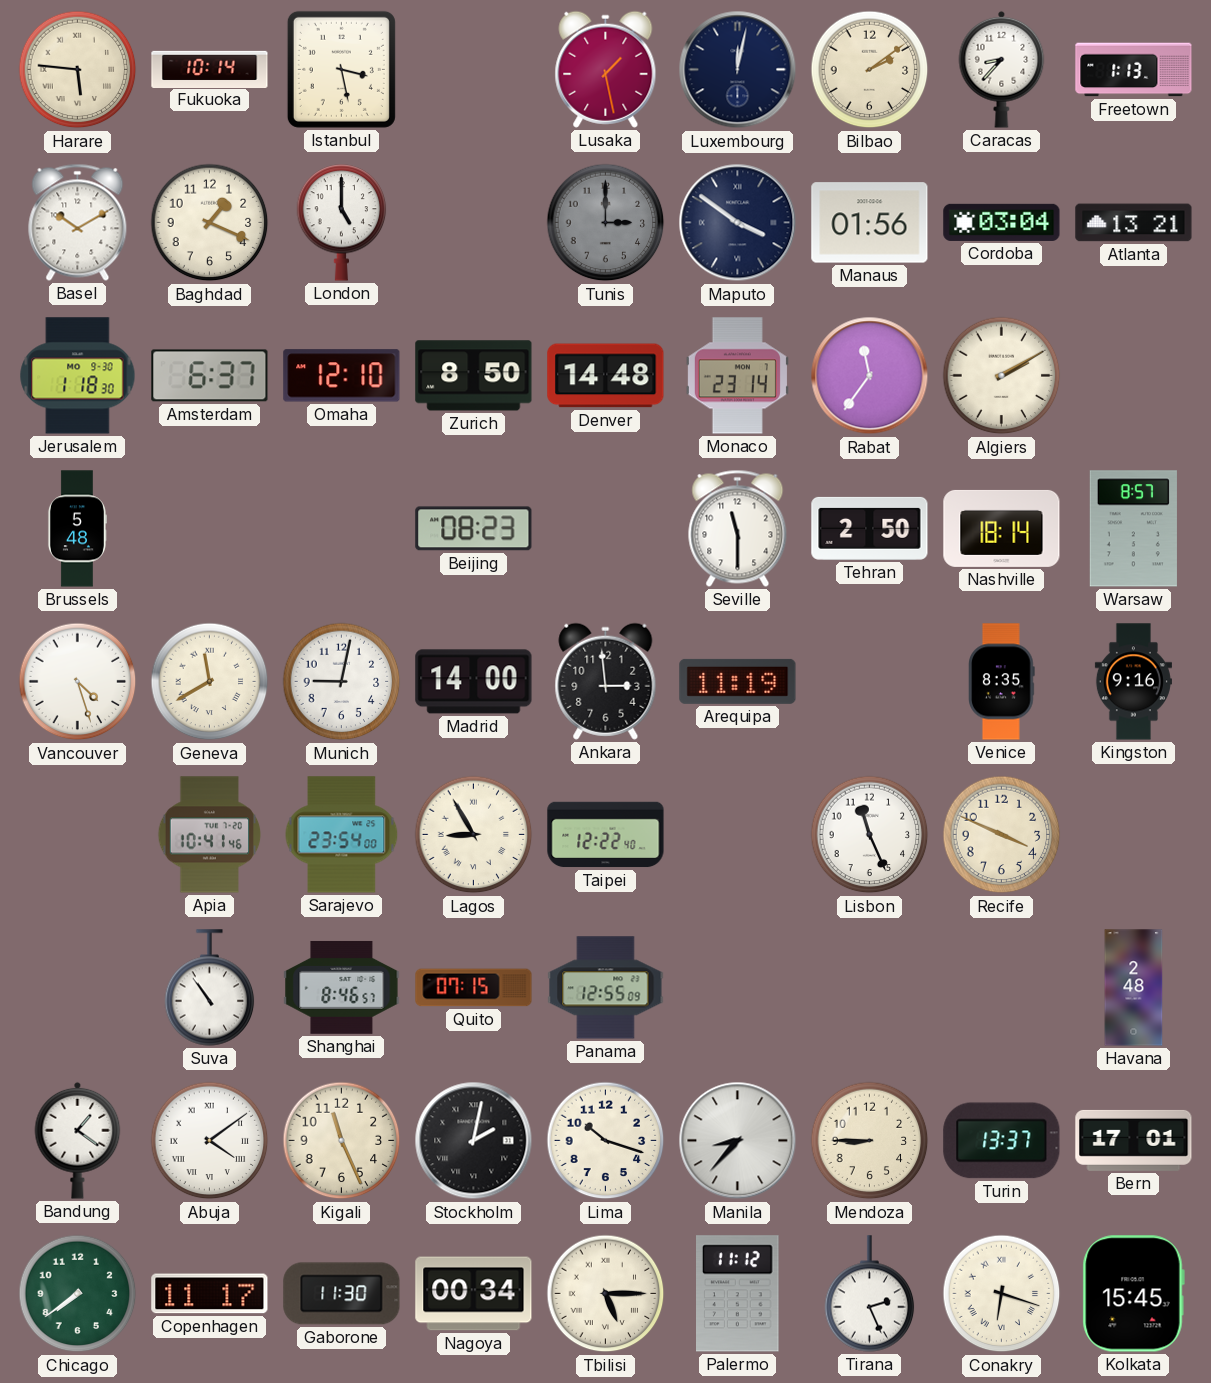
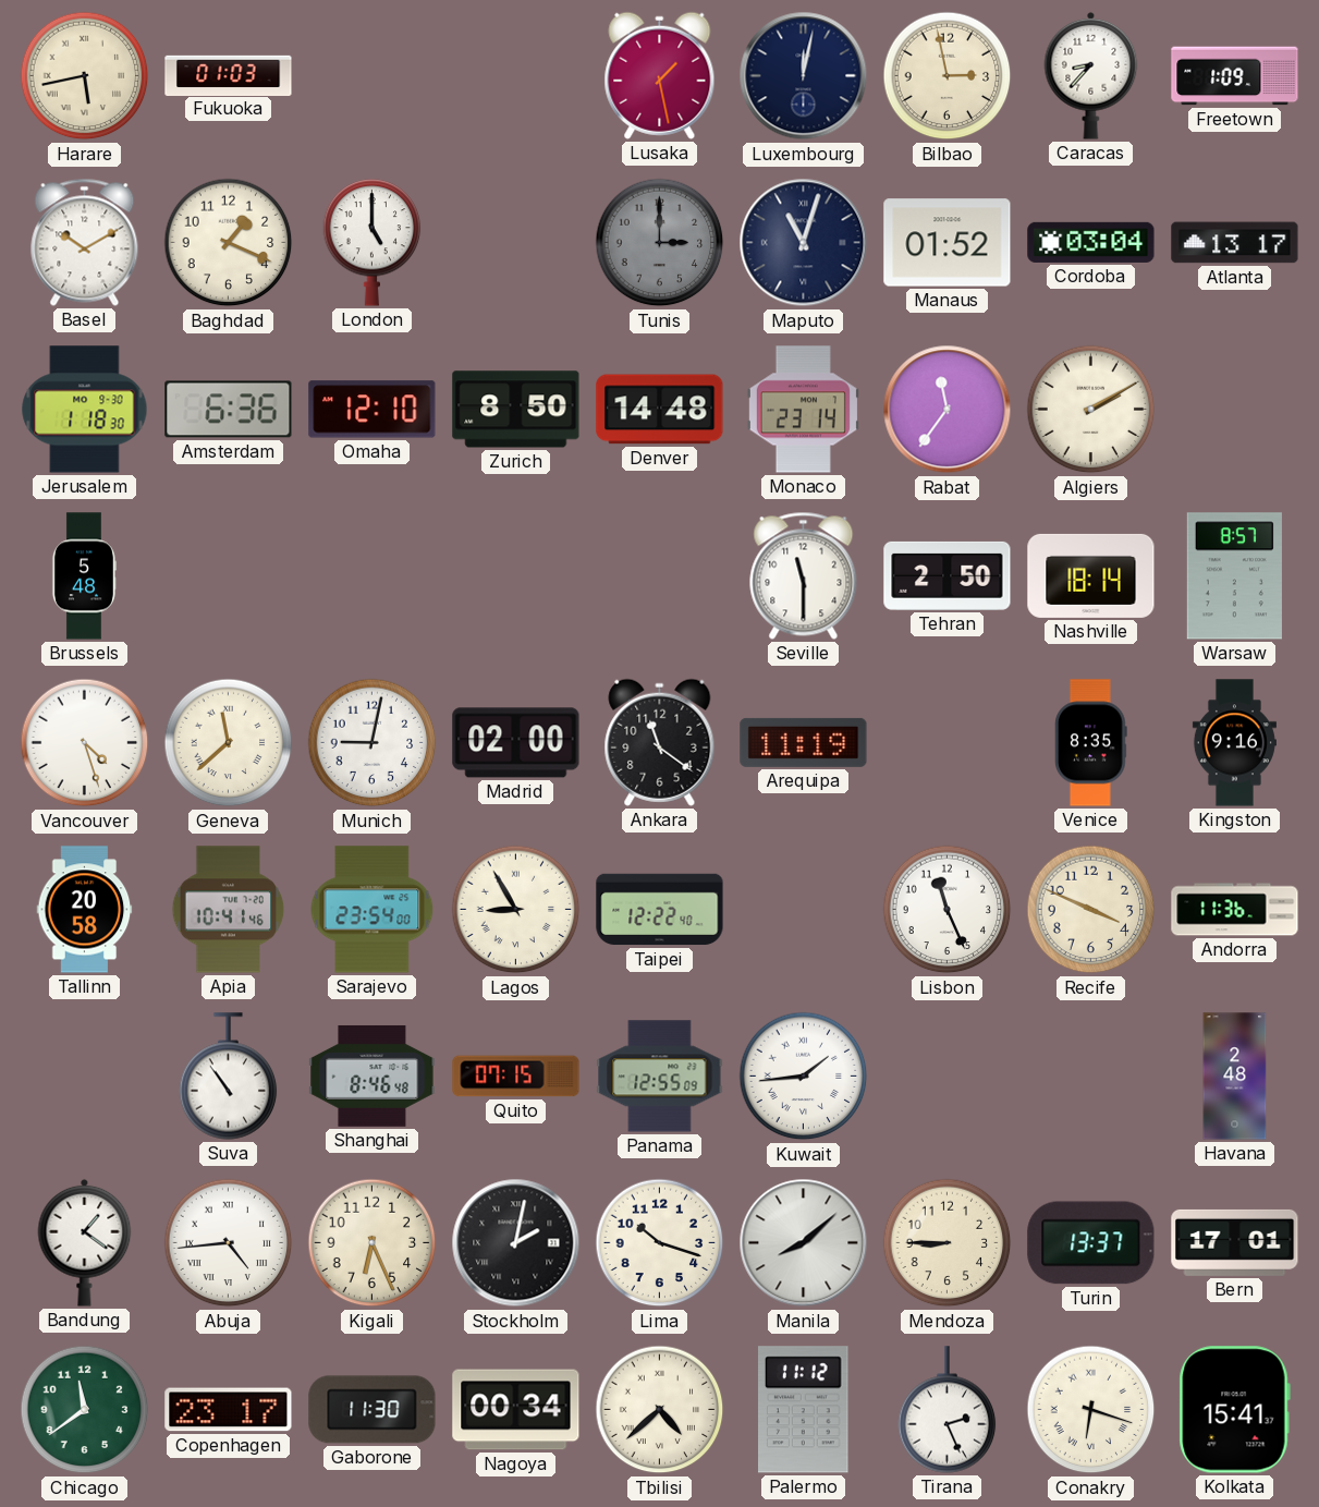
Harare: 5:46 -> 5:43 (85, 76)
Fukuoka: 10:14 -> 01:03 (229, 75)
Istanbul: 3:28 -> none (341, 69)
Bilbao: 2:09 -> 2:58 (948, 76)
Freetown: 1:13 -> 1:09 (1235, 76)
Maputo: 3:51 -> 11:03 (804, 243)
Manaus: 01:56 -> 01:52 (948, 243)
Atlanta: 13:21 -> 13:17 (1235, 243)
Amsterdam: 6:37 -> 6:36 (229, 410)
Beijing: 08:23 -> none (474, 529)
Geneva: 11:40 -> 11:38 (229, 743)
Madrid: 14:00 -> 02:00 (516, 743)
Ankara: 2:59 -> 11:21 (660, 742)
Tallinn: none -> 20:58 (85, 910)
Andorra: none -> 11:36 (1235, 910)
Shanghai: 8:46:57 -> 8:46:48 (373, 1075)
Kuwait: none -> 1:44 (804, 1077)
Abuja: 4:09 -> 4:44 (229, 1243)
Kigali: 11:26 -> 6:26 (373, 1243)
Manila: 8:37 -> 8:08 (804, 1243)
Chicago: 7:39 -> 11:39 (85, 1410)
Copenhagen: 11:17 -> 23:17 (229, 1410)
Tbilisi: 5:15 -> 4:38 (660, 1410)
Kolkata: 15:45 -> 15:41 (1234, 1410)
